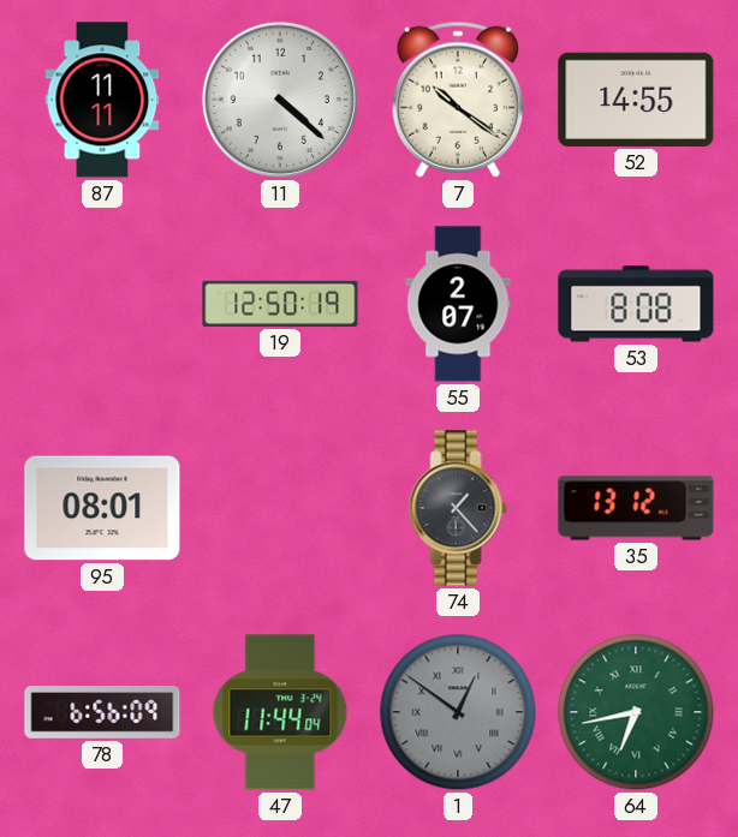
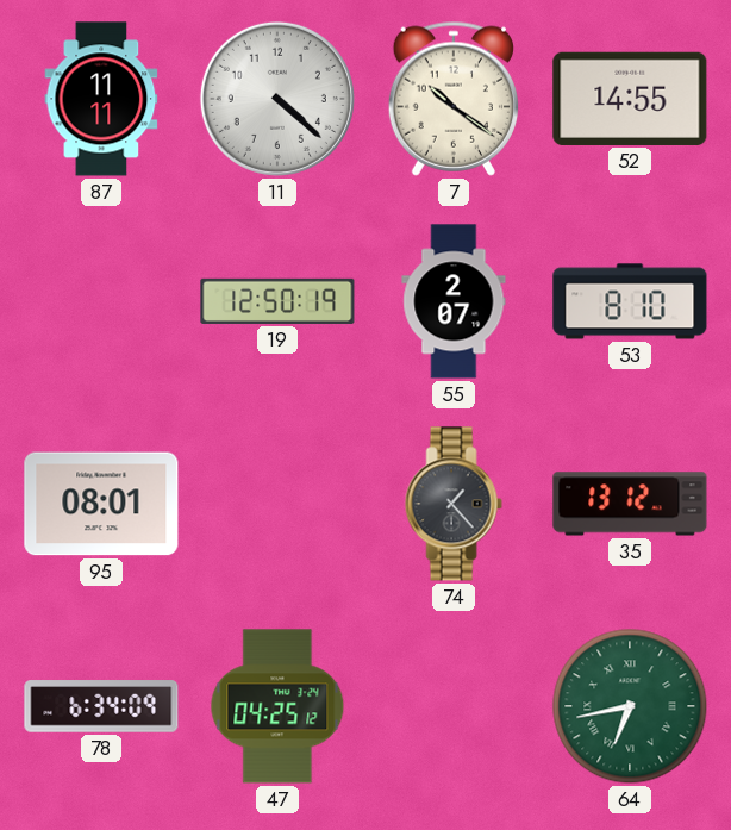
53: 8:08 -> 8:10 (630, 301)
78: 6:56 -> 6:34 (101, 706)
47: 11:44 -> 04:25 (277, 706)
1: 12:51 -> none (458, 712)
